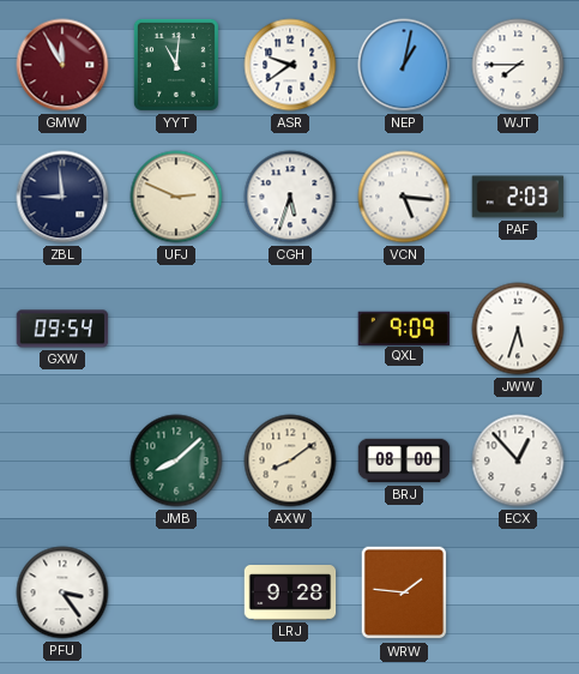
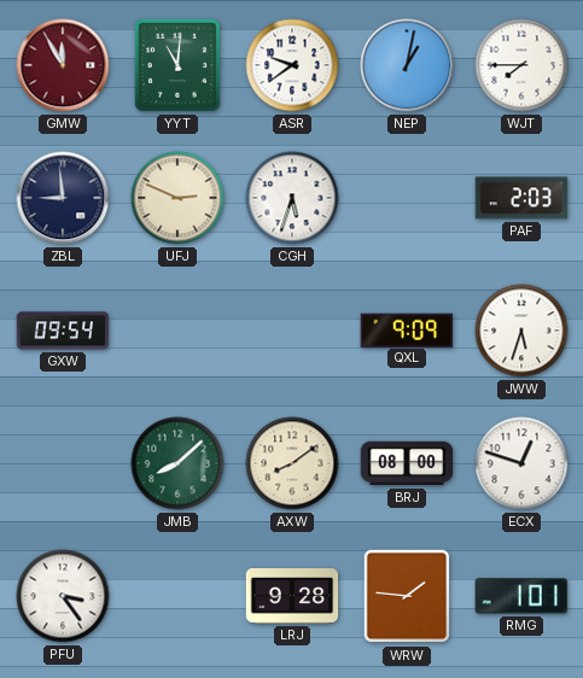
VCN: 5:16 -> none (404, 197)
ECX: 12:53 -> 12:48 (521, 463)
RMG: none -> 1:01 (521, 596)
